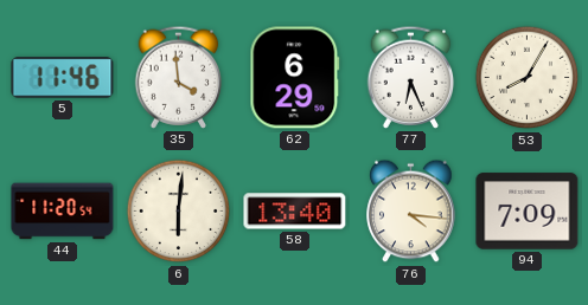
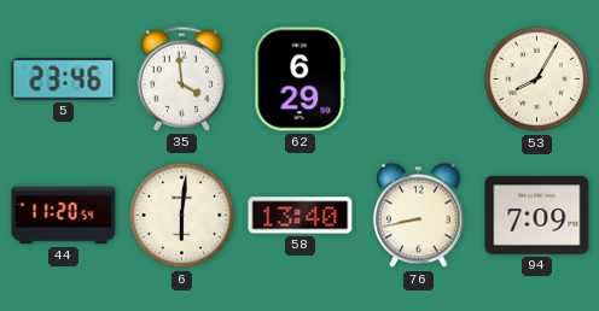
5: 11:46 -> 23:46 (64, 80)
77: 6:26 -> none (411, 77)
76: 4:16 -> 8:43 (419, 216)
